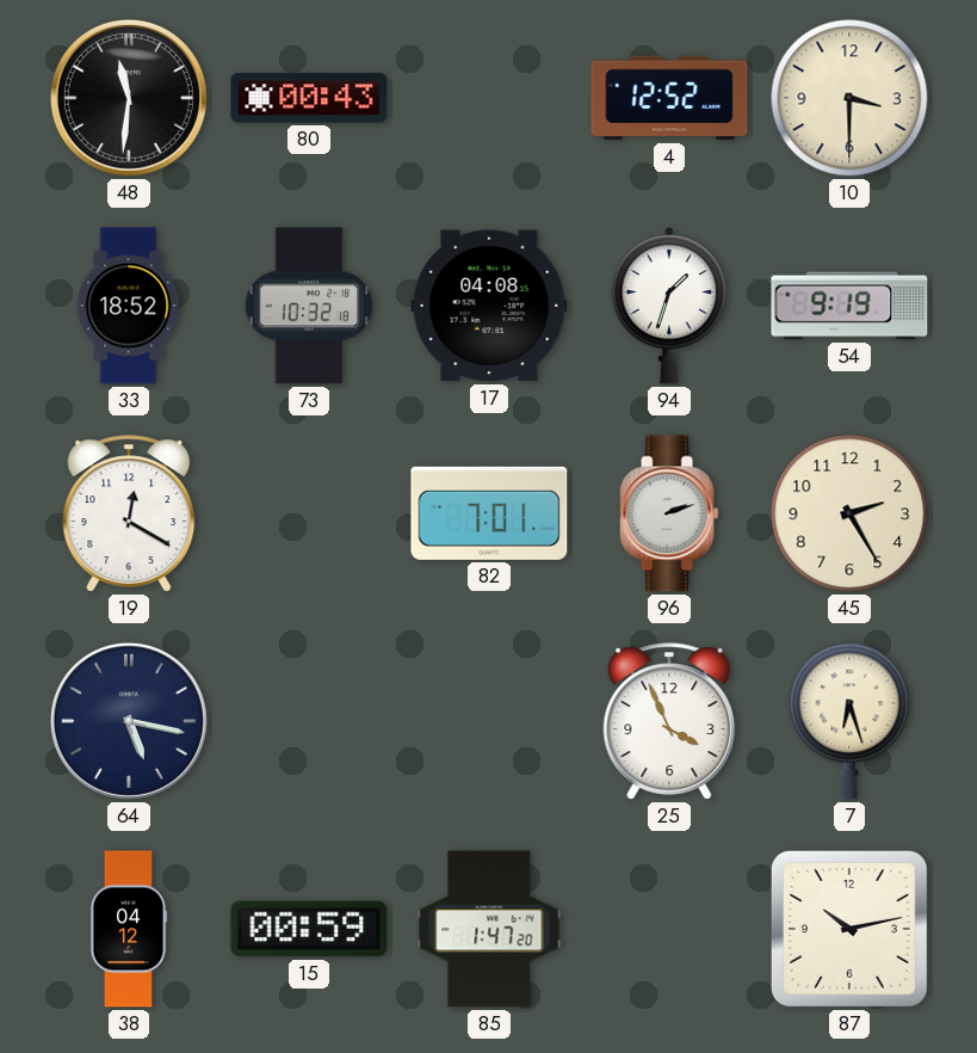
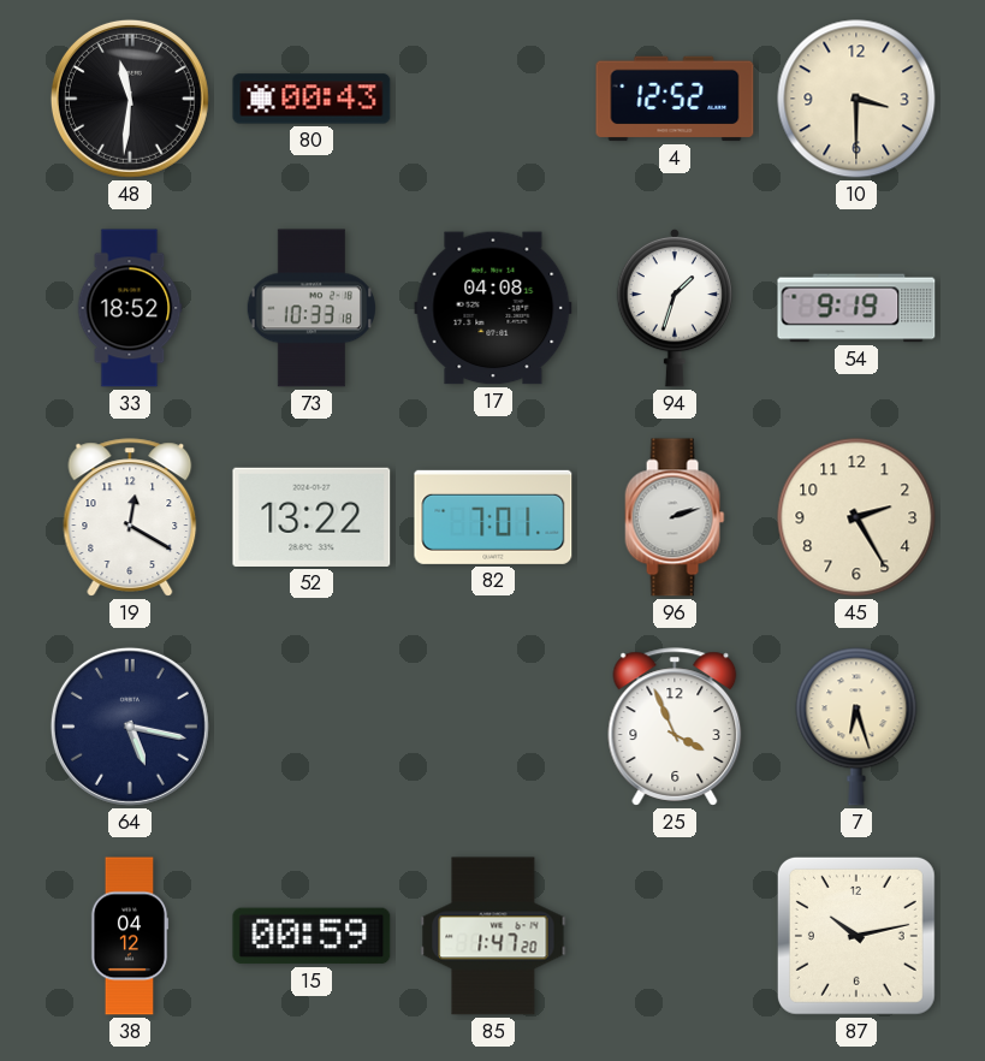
73: 10:32 -> 10:33 (310, 308)
52: none -> 13:22 (311, 517)
